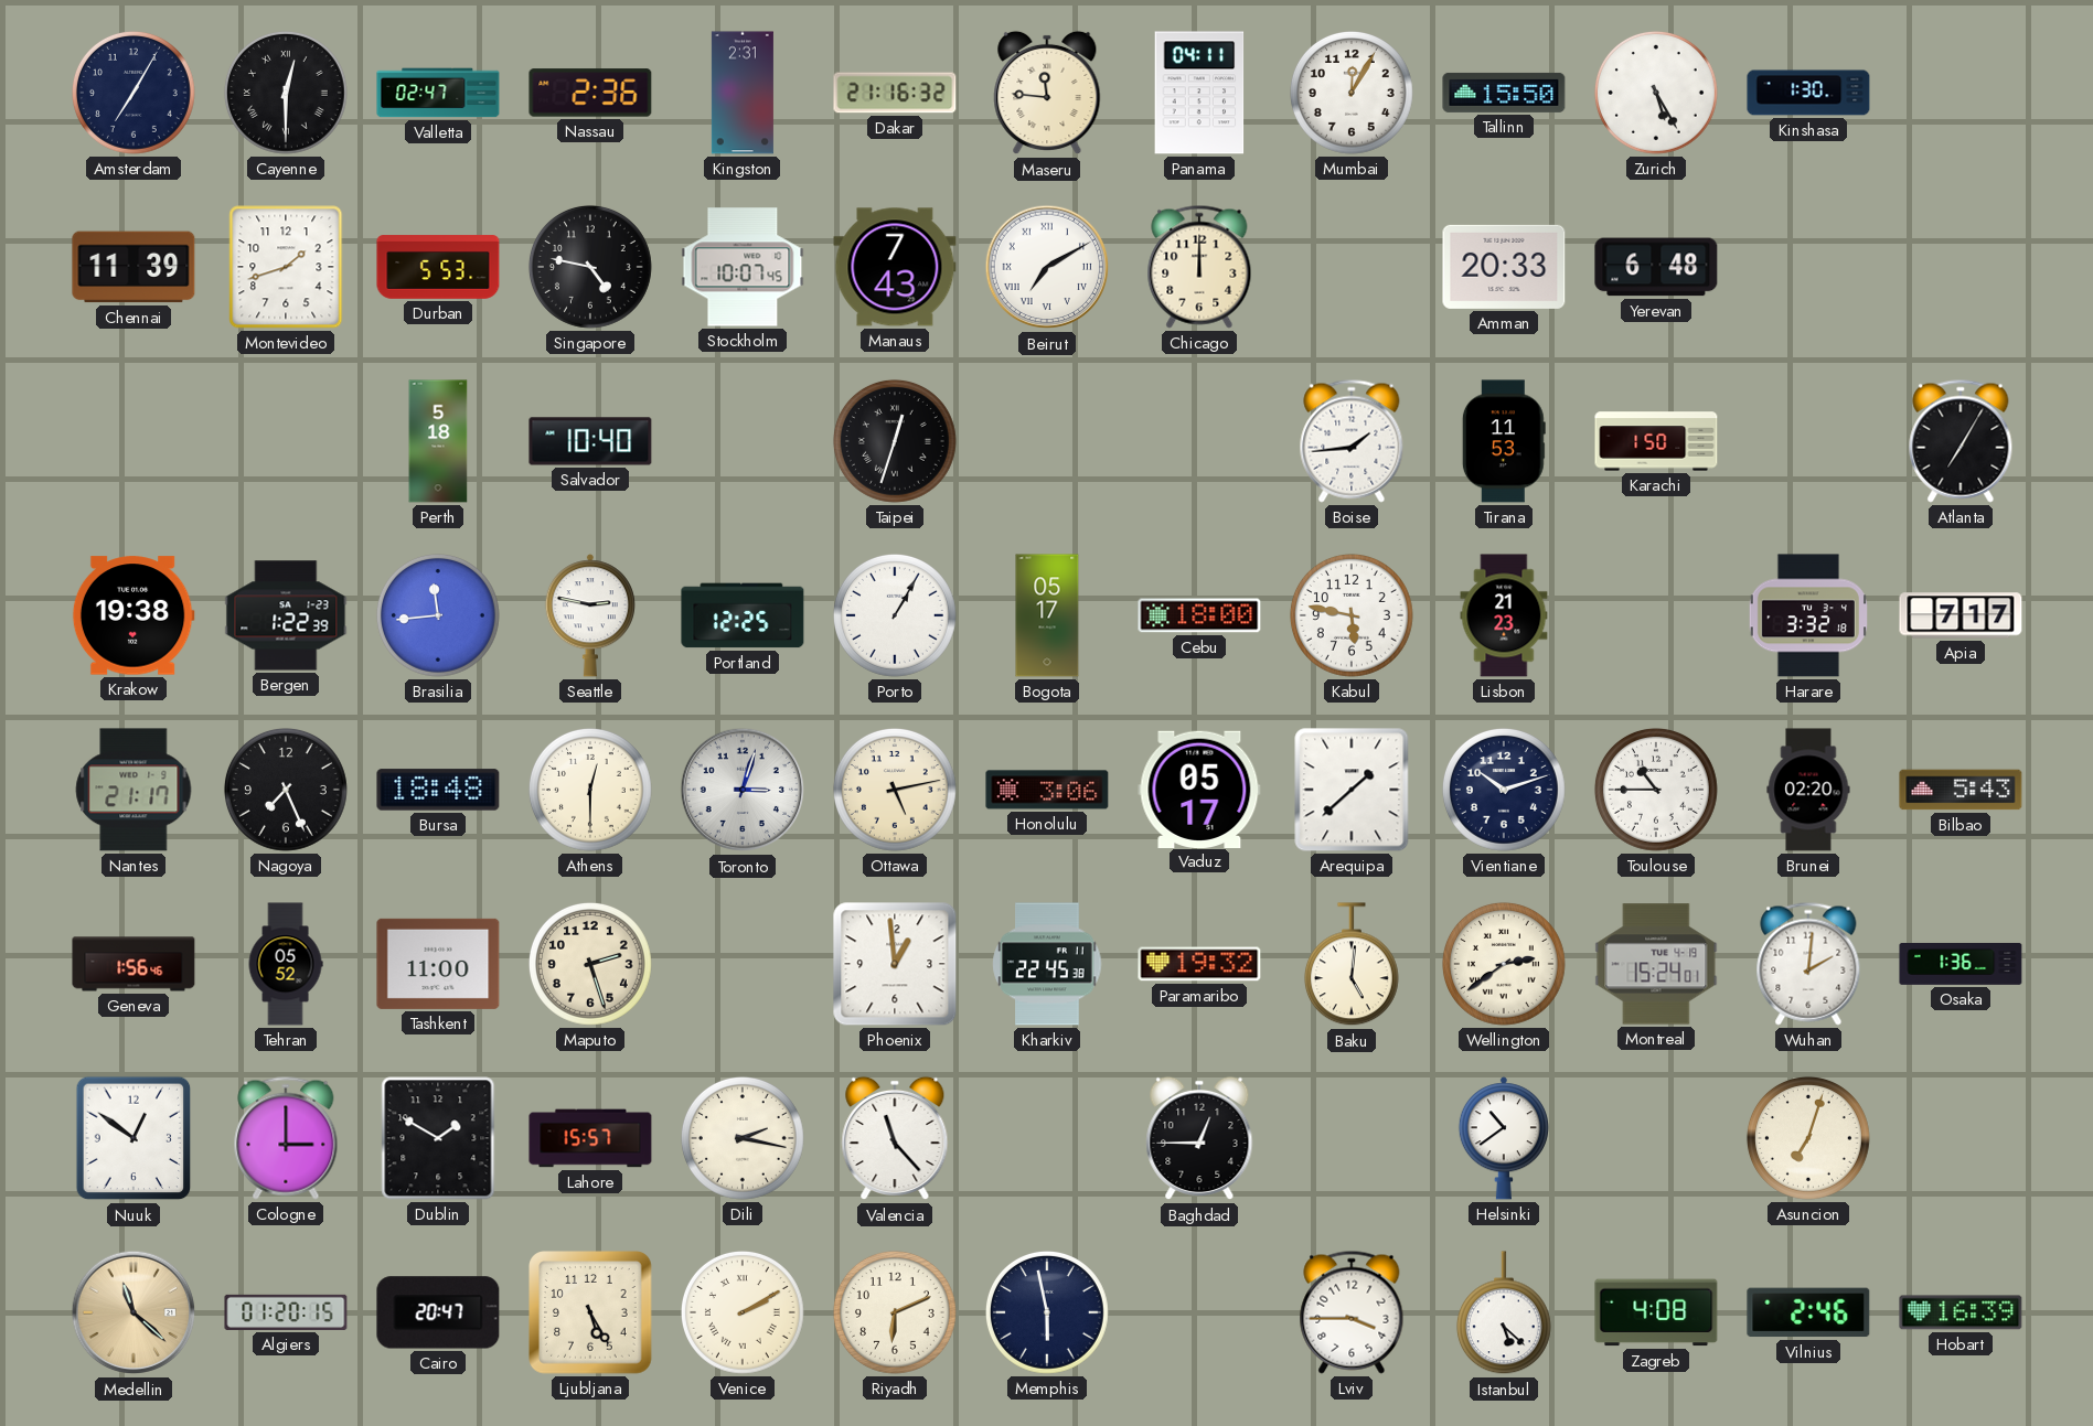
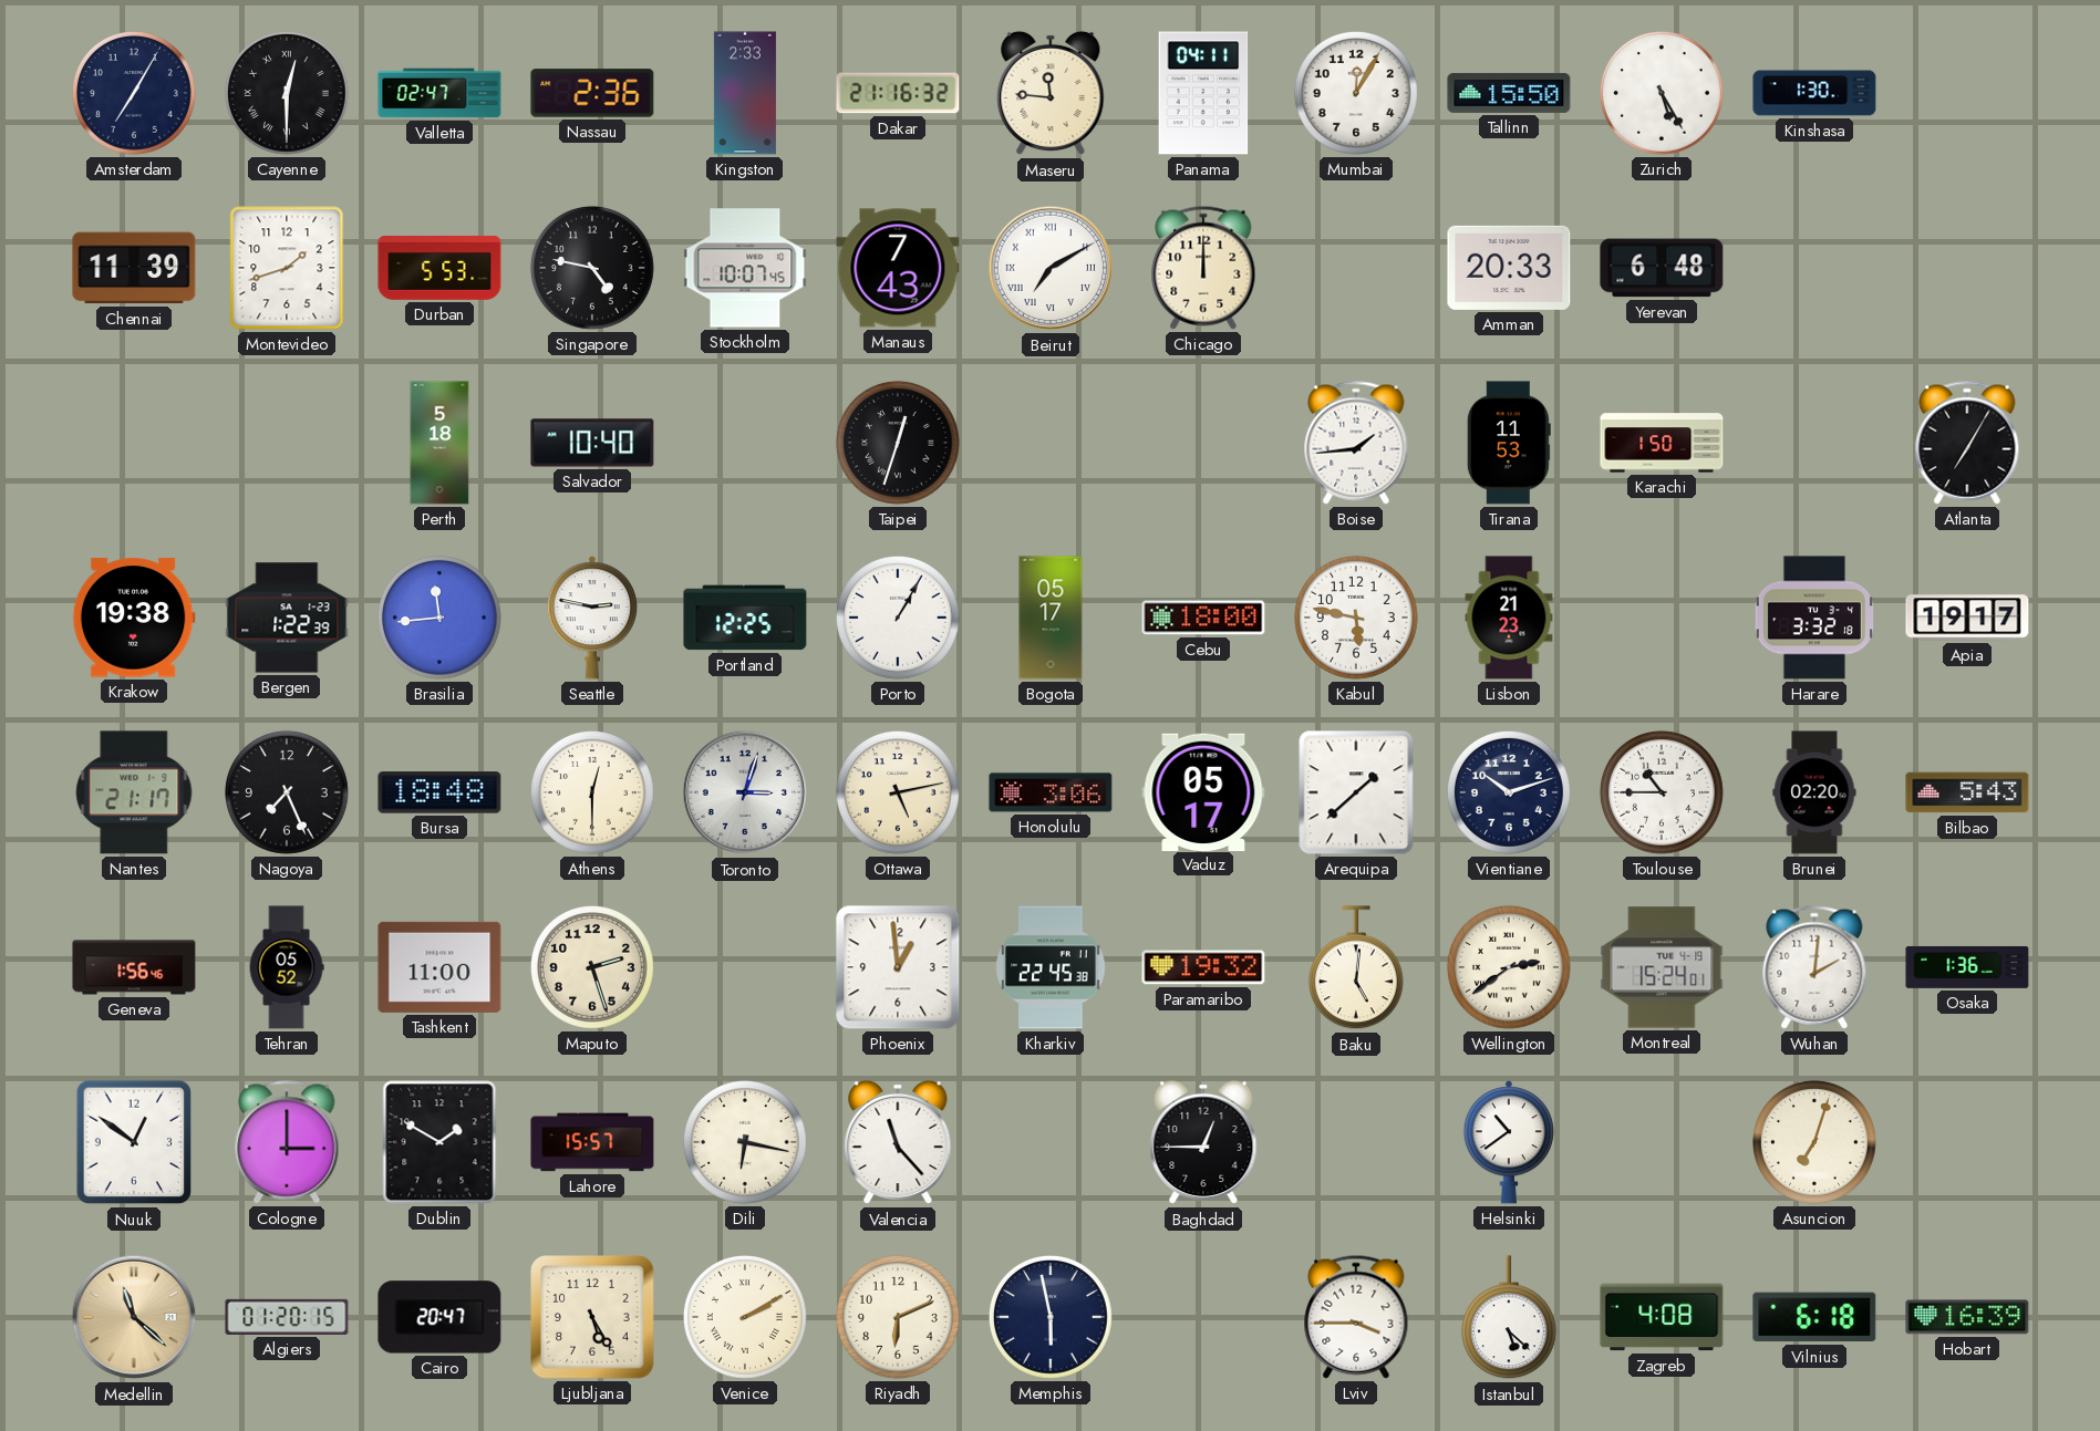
Kingston: 2:31 -> 2:33 (745, 93)
Apia: 7:17 -> 19:17 (1967, 618)
Dili: 2:17 -> 6:17 (745, 1142)
Vilnius: 2:46 -> 6:18 (1814, 1317)
